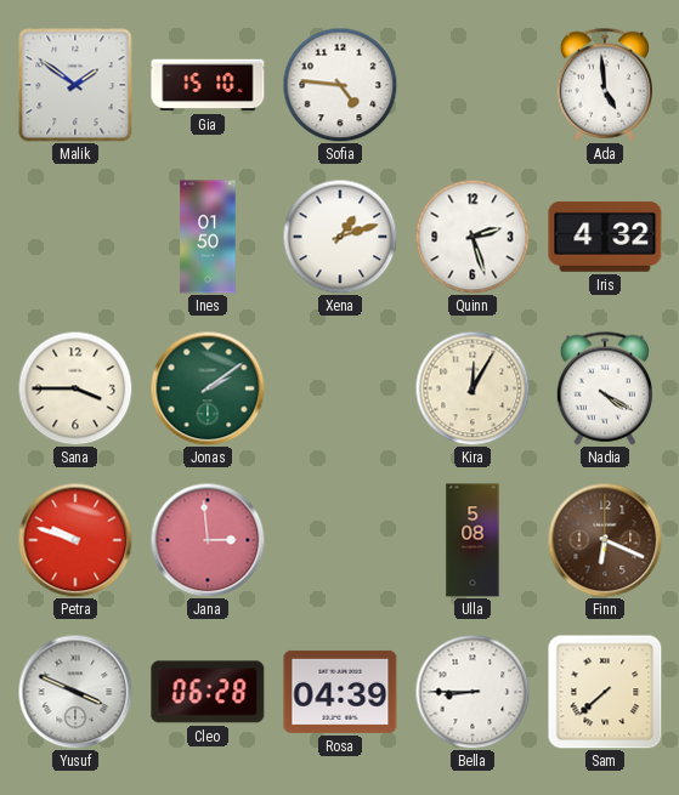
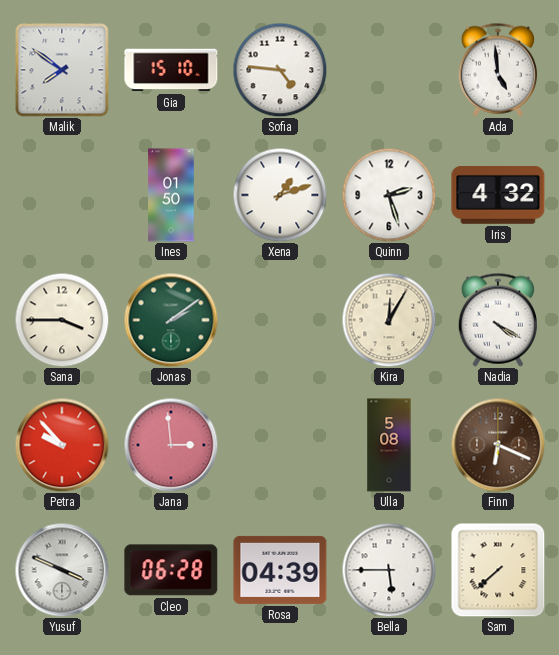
Malik: 1:51 -> 7:51 (62, 70)
Petra: 9:48 -> 9:53 (62, 445)
Bella: 8:45 -> 5:45 (389, 570)
